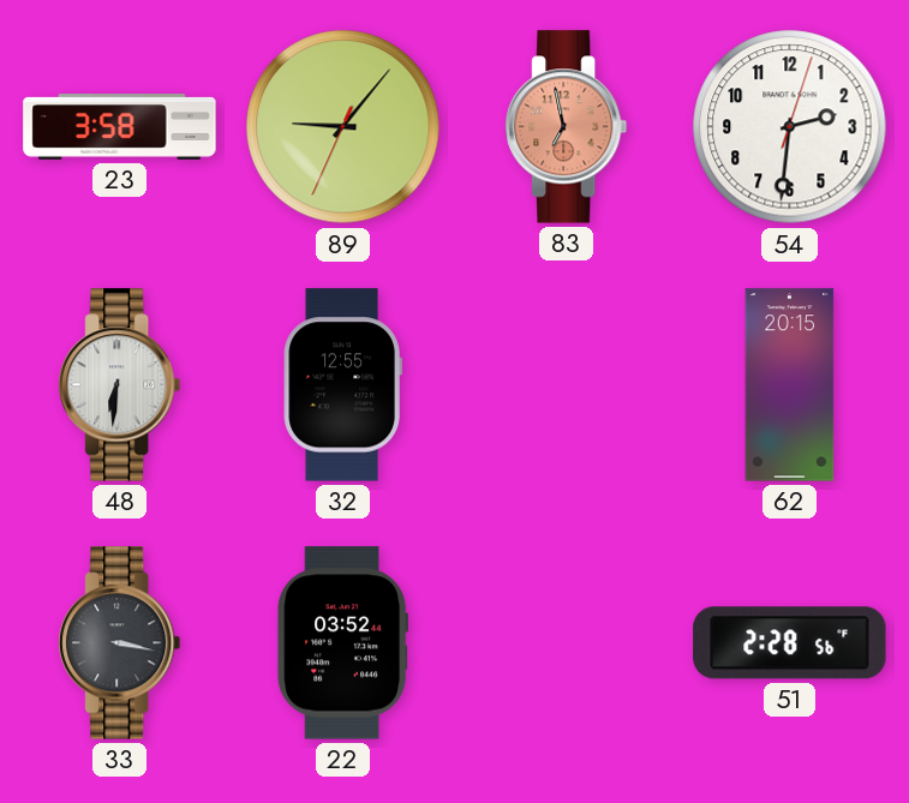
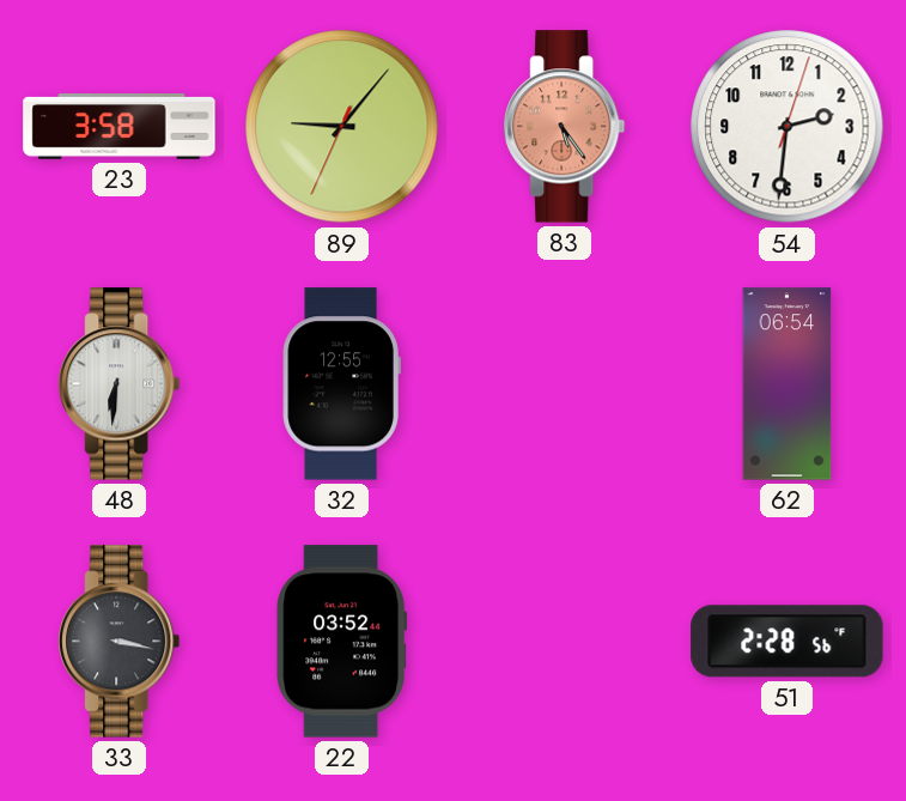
83: 6:58 -> 5:24 (565, 127)
62: 20:15 -> 06:54 (788, 384)
